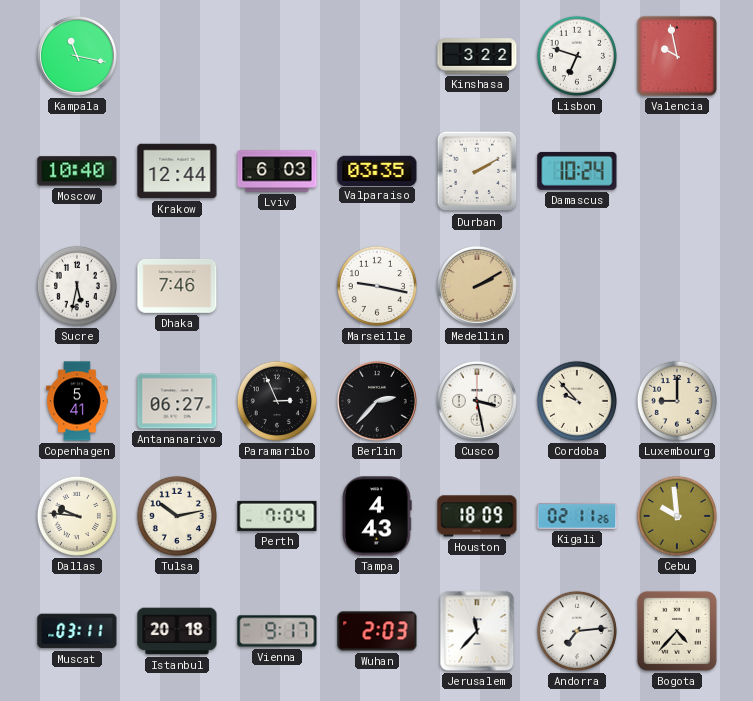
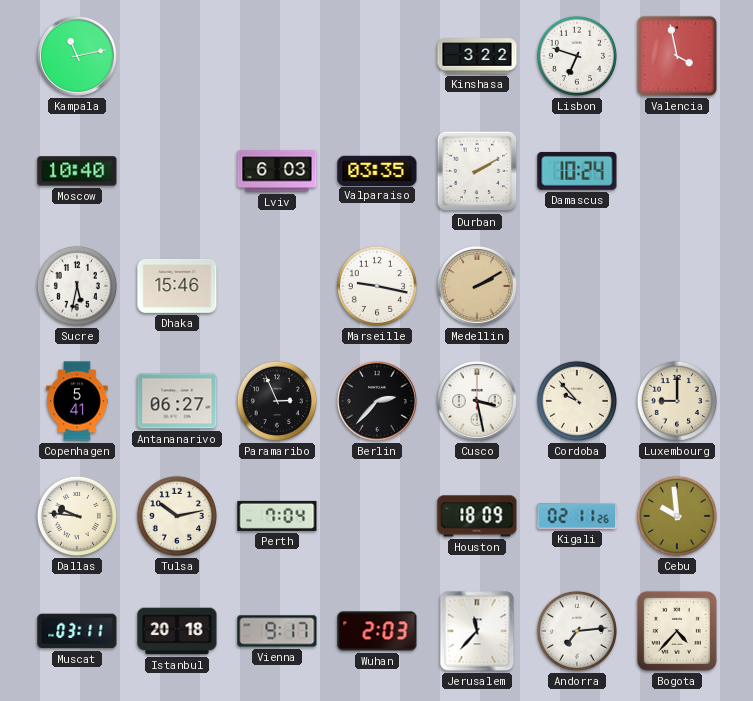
Kampala: 11:17 -> 11:13 (77, 56)
Valencia: 9:58 -> 3:58 (677, 56)
Krakow: 12:44 -> none (177, 171)
Dhaka: 7:46 -> 15:46 (177, 286)
Tampa: 4:43 -> none (377, 516)
